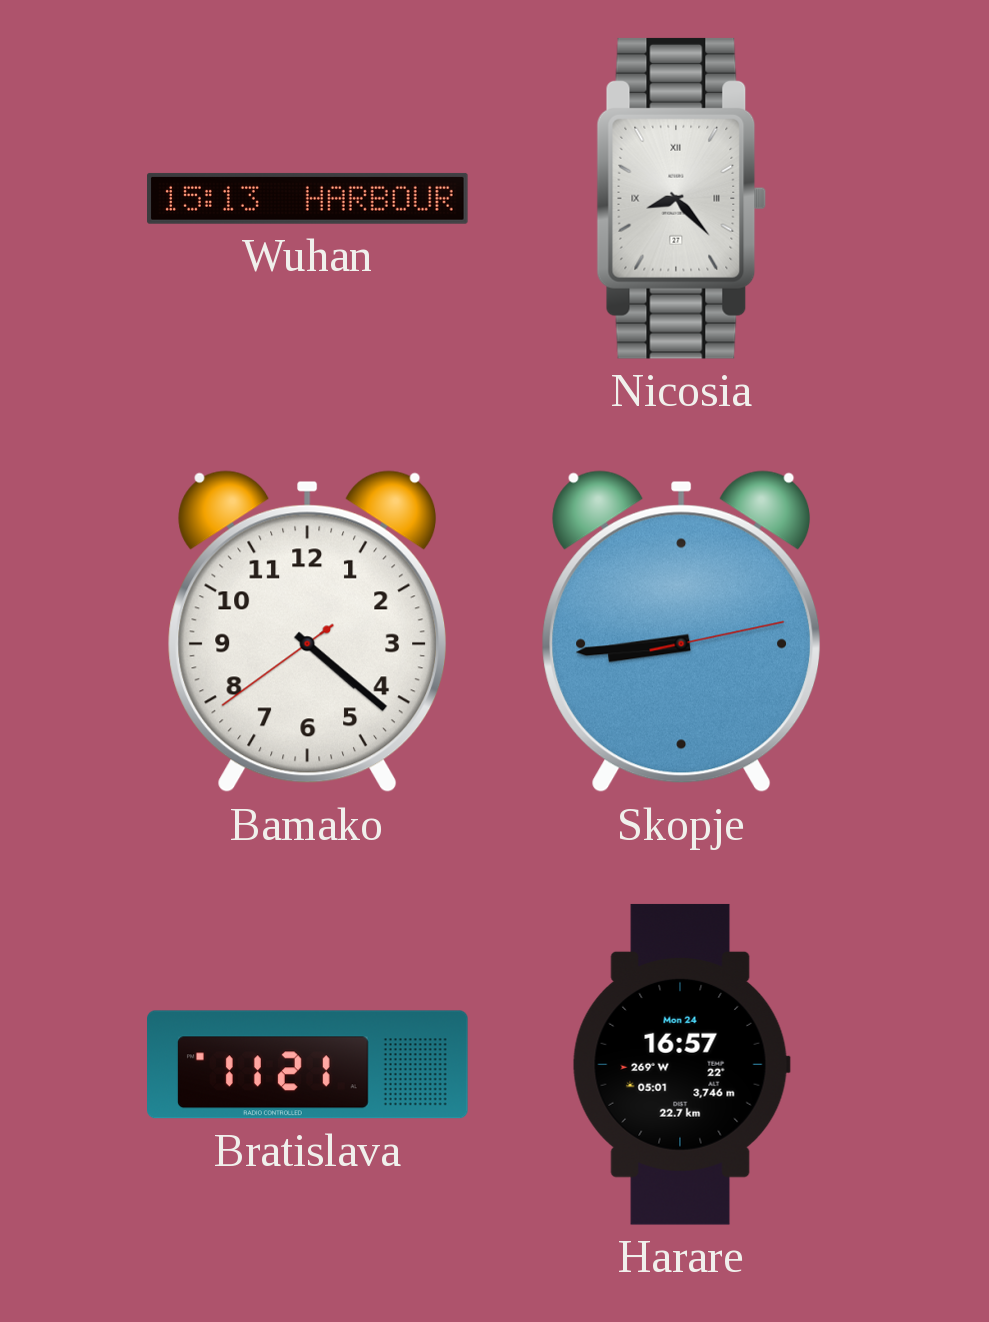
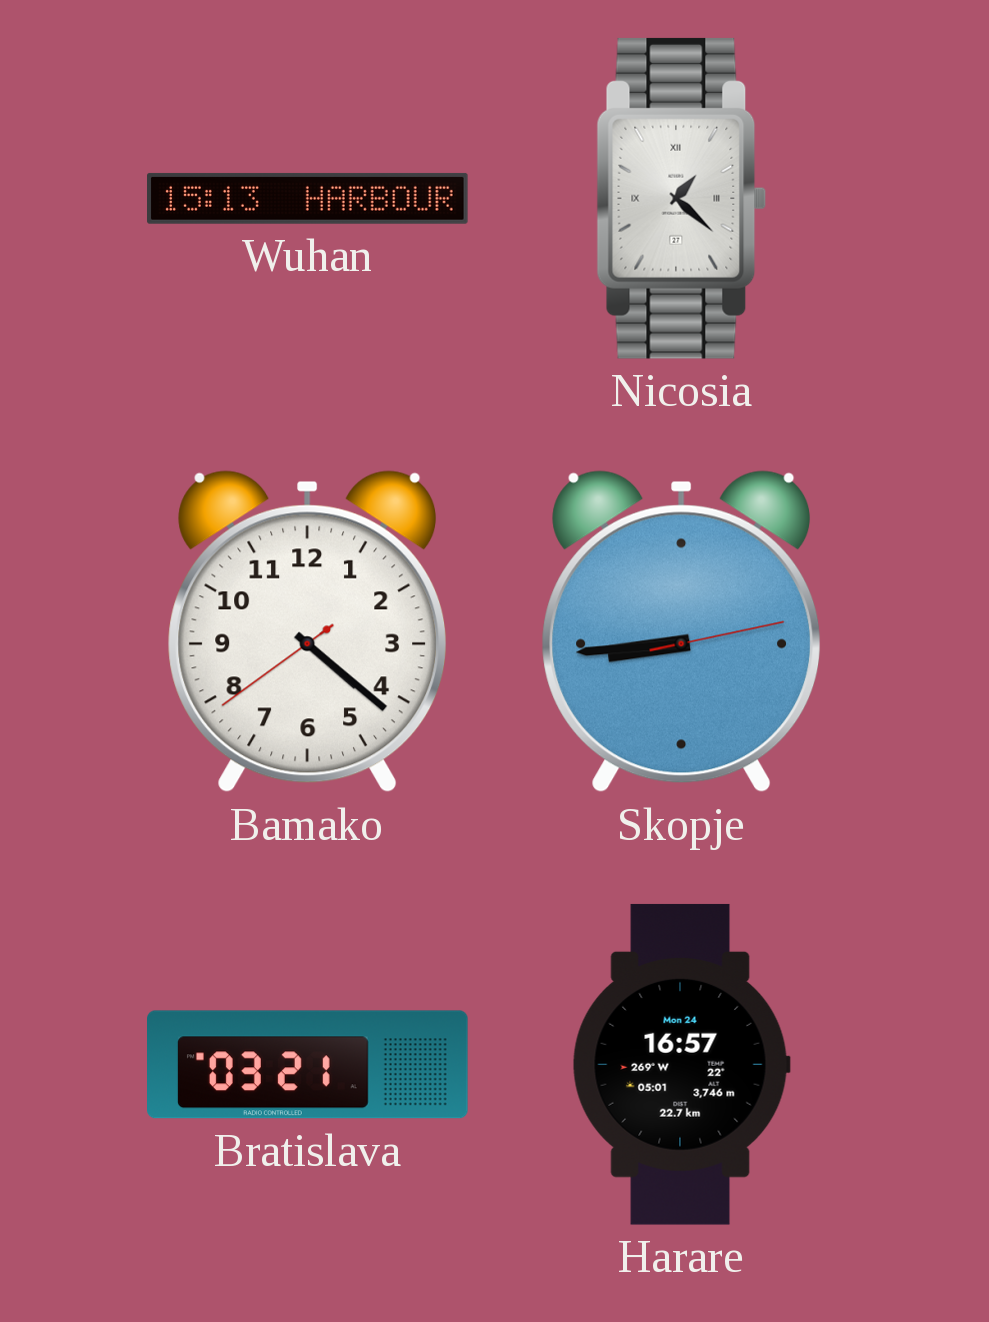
Nicosia: 8:23 -> 1:22 (682, 198)
Bratislava: 11:21 -> 03:21 (308, 1065)
